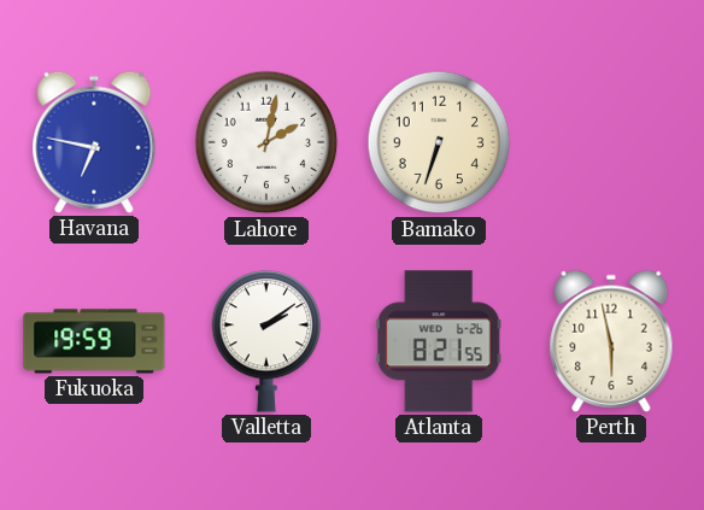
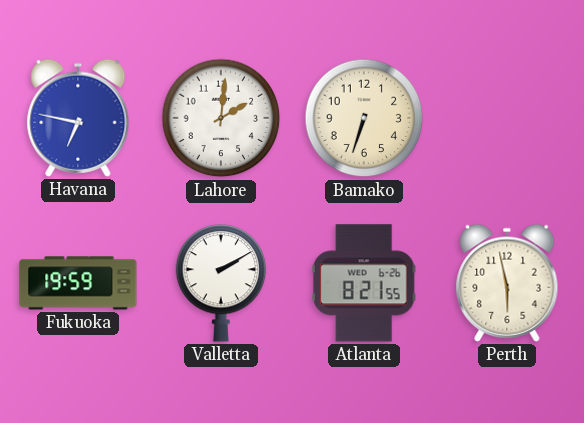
Lahore: 2:02 -> 2:01 (221, 118)
Valletta: 2:09 -> 2:10 (221, 283)
